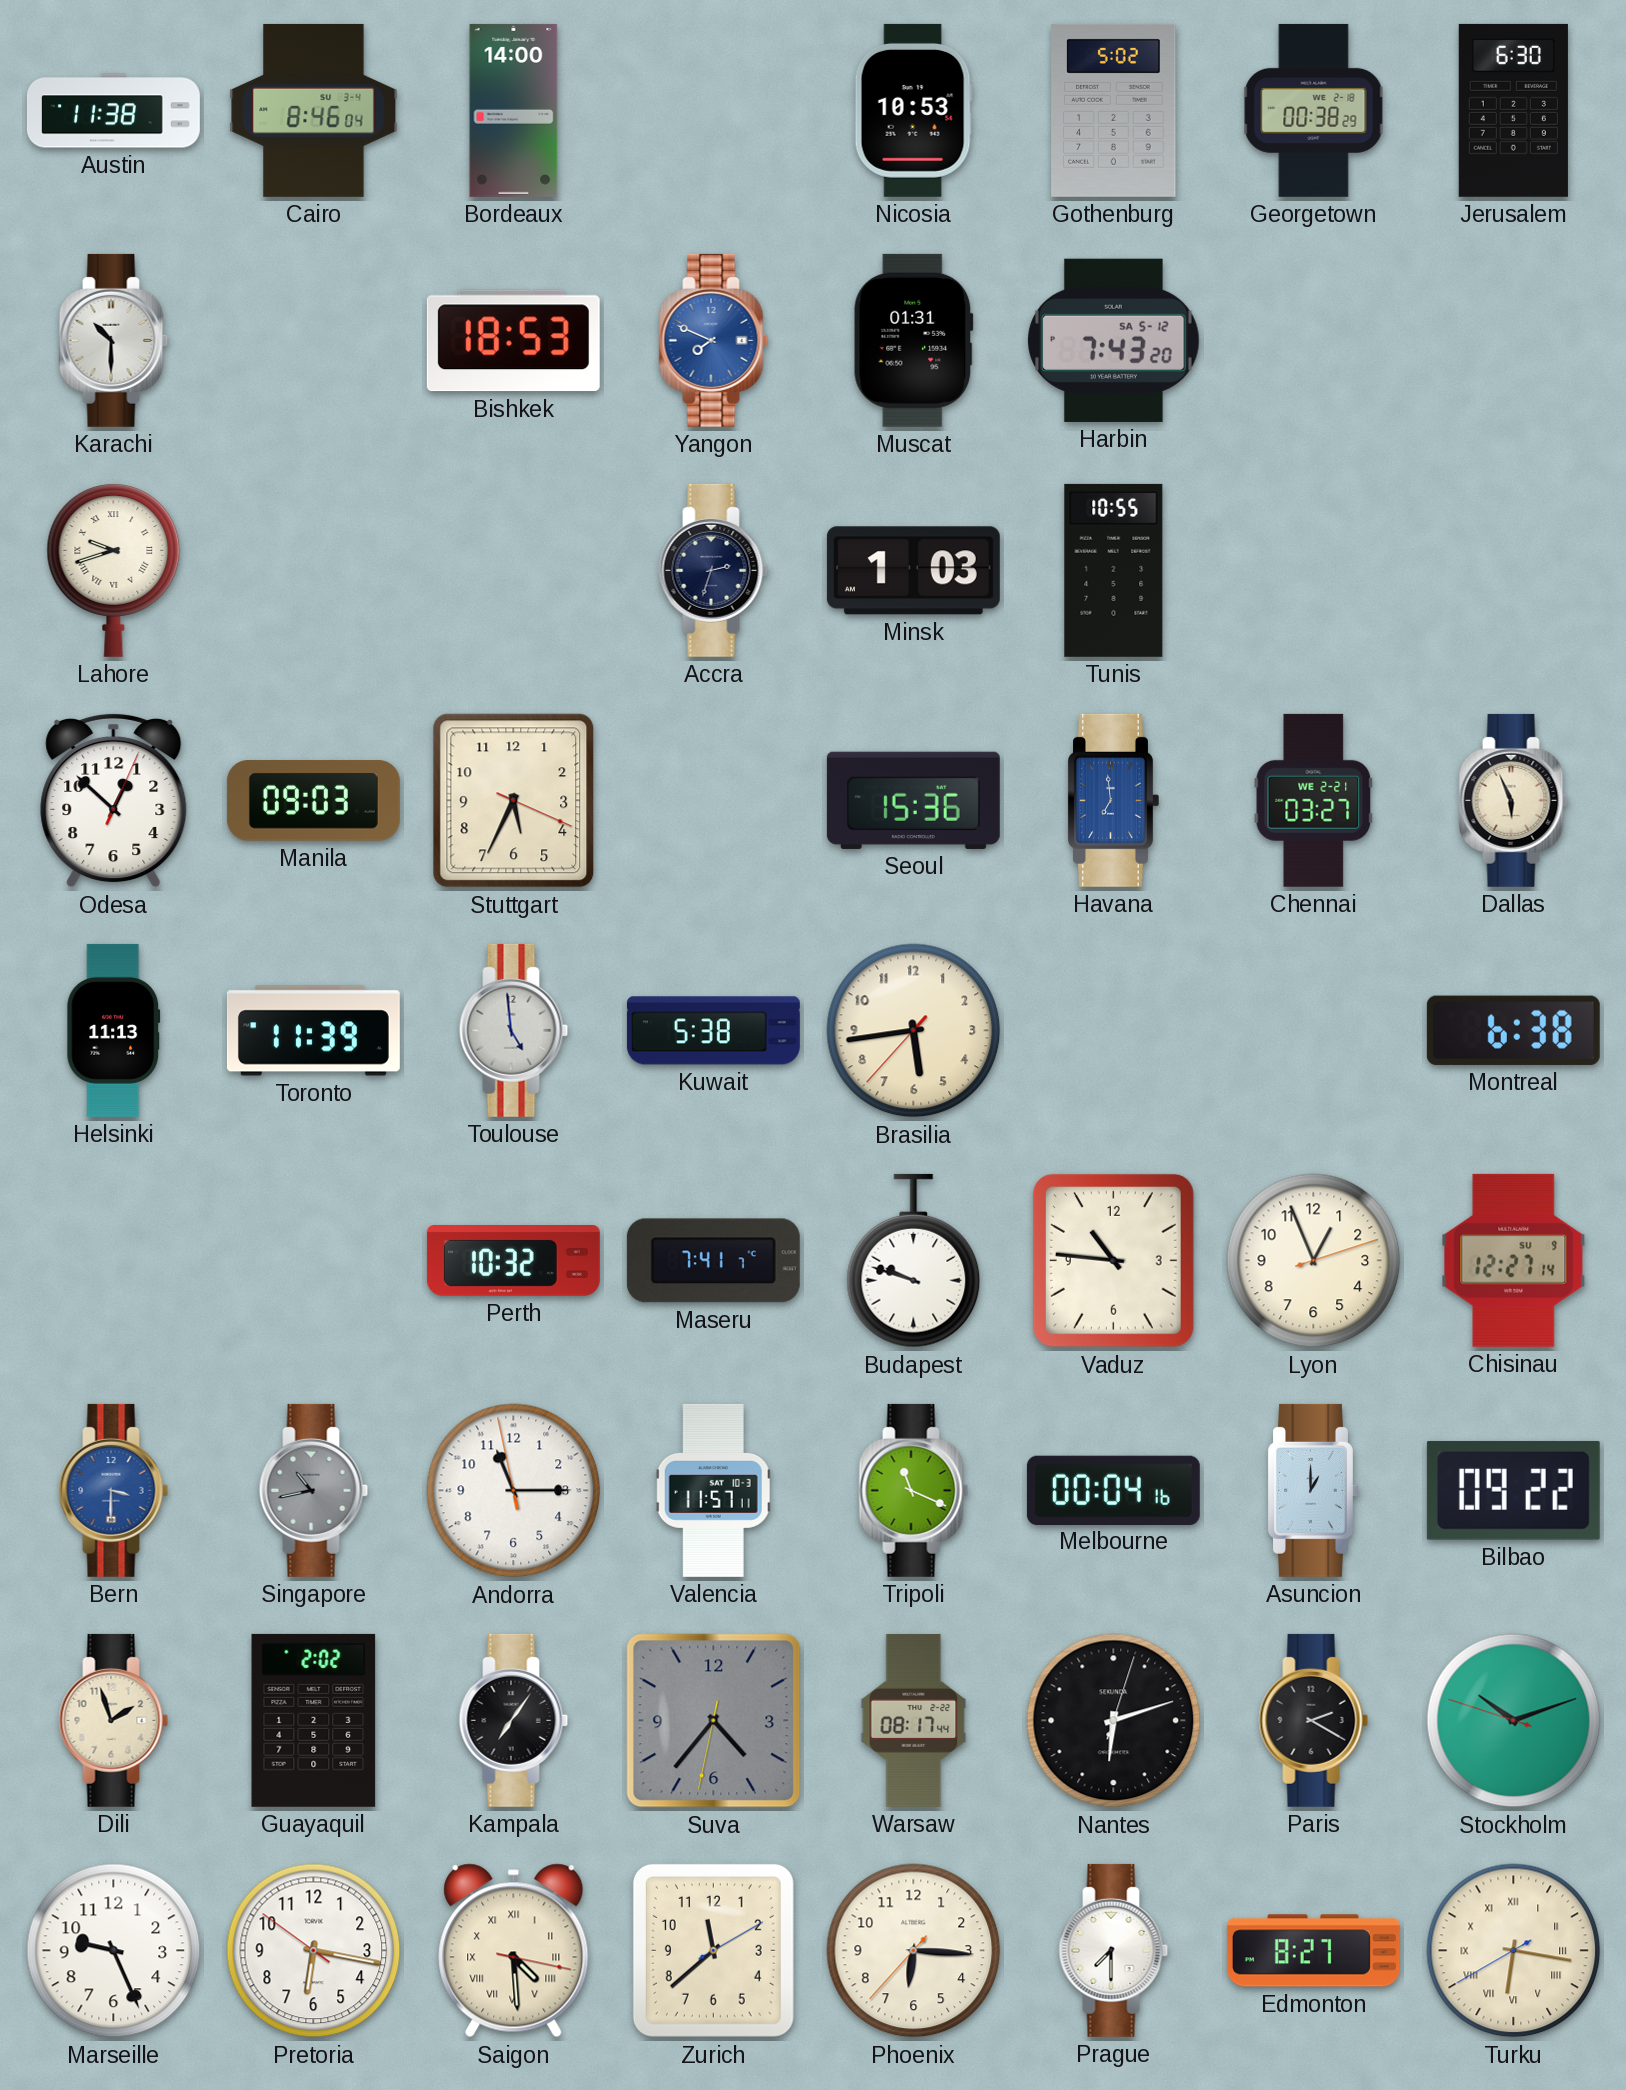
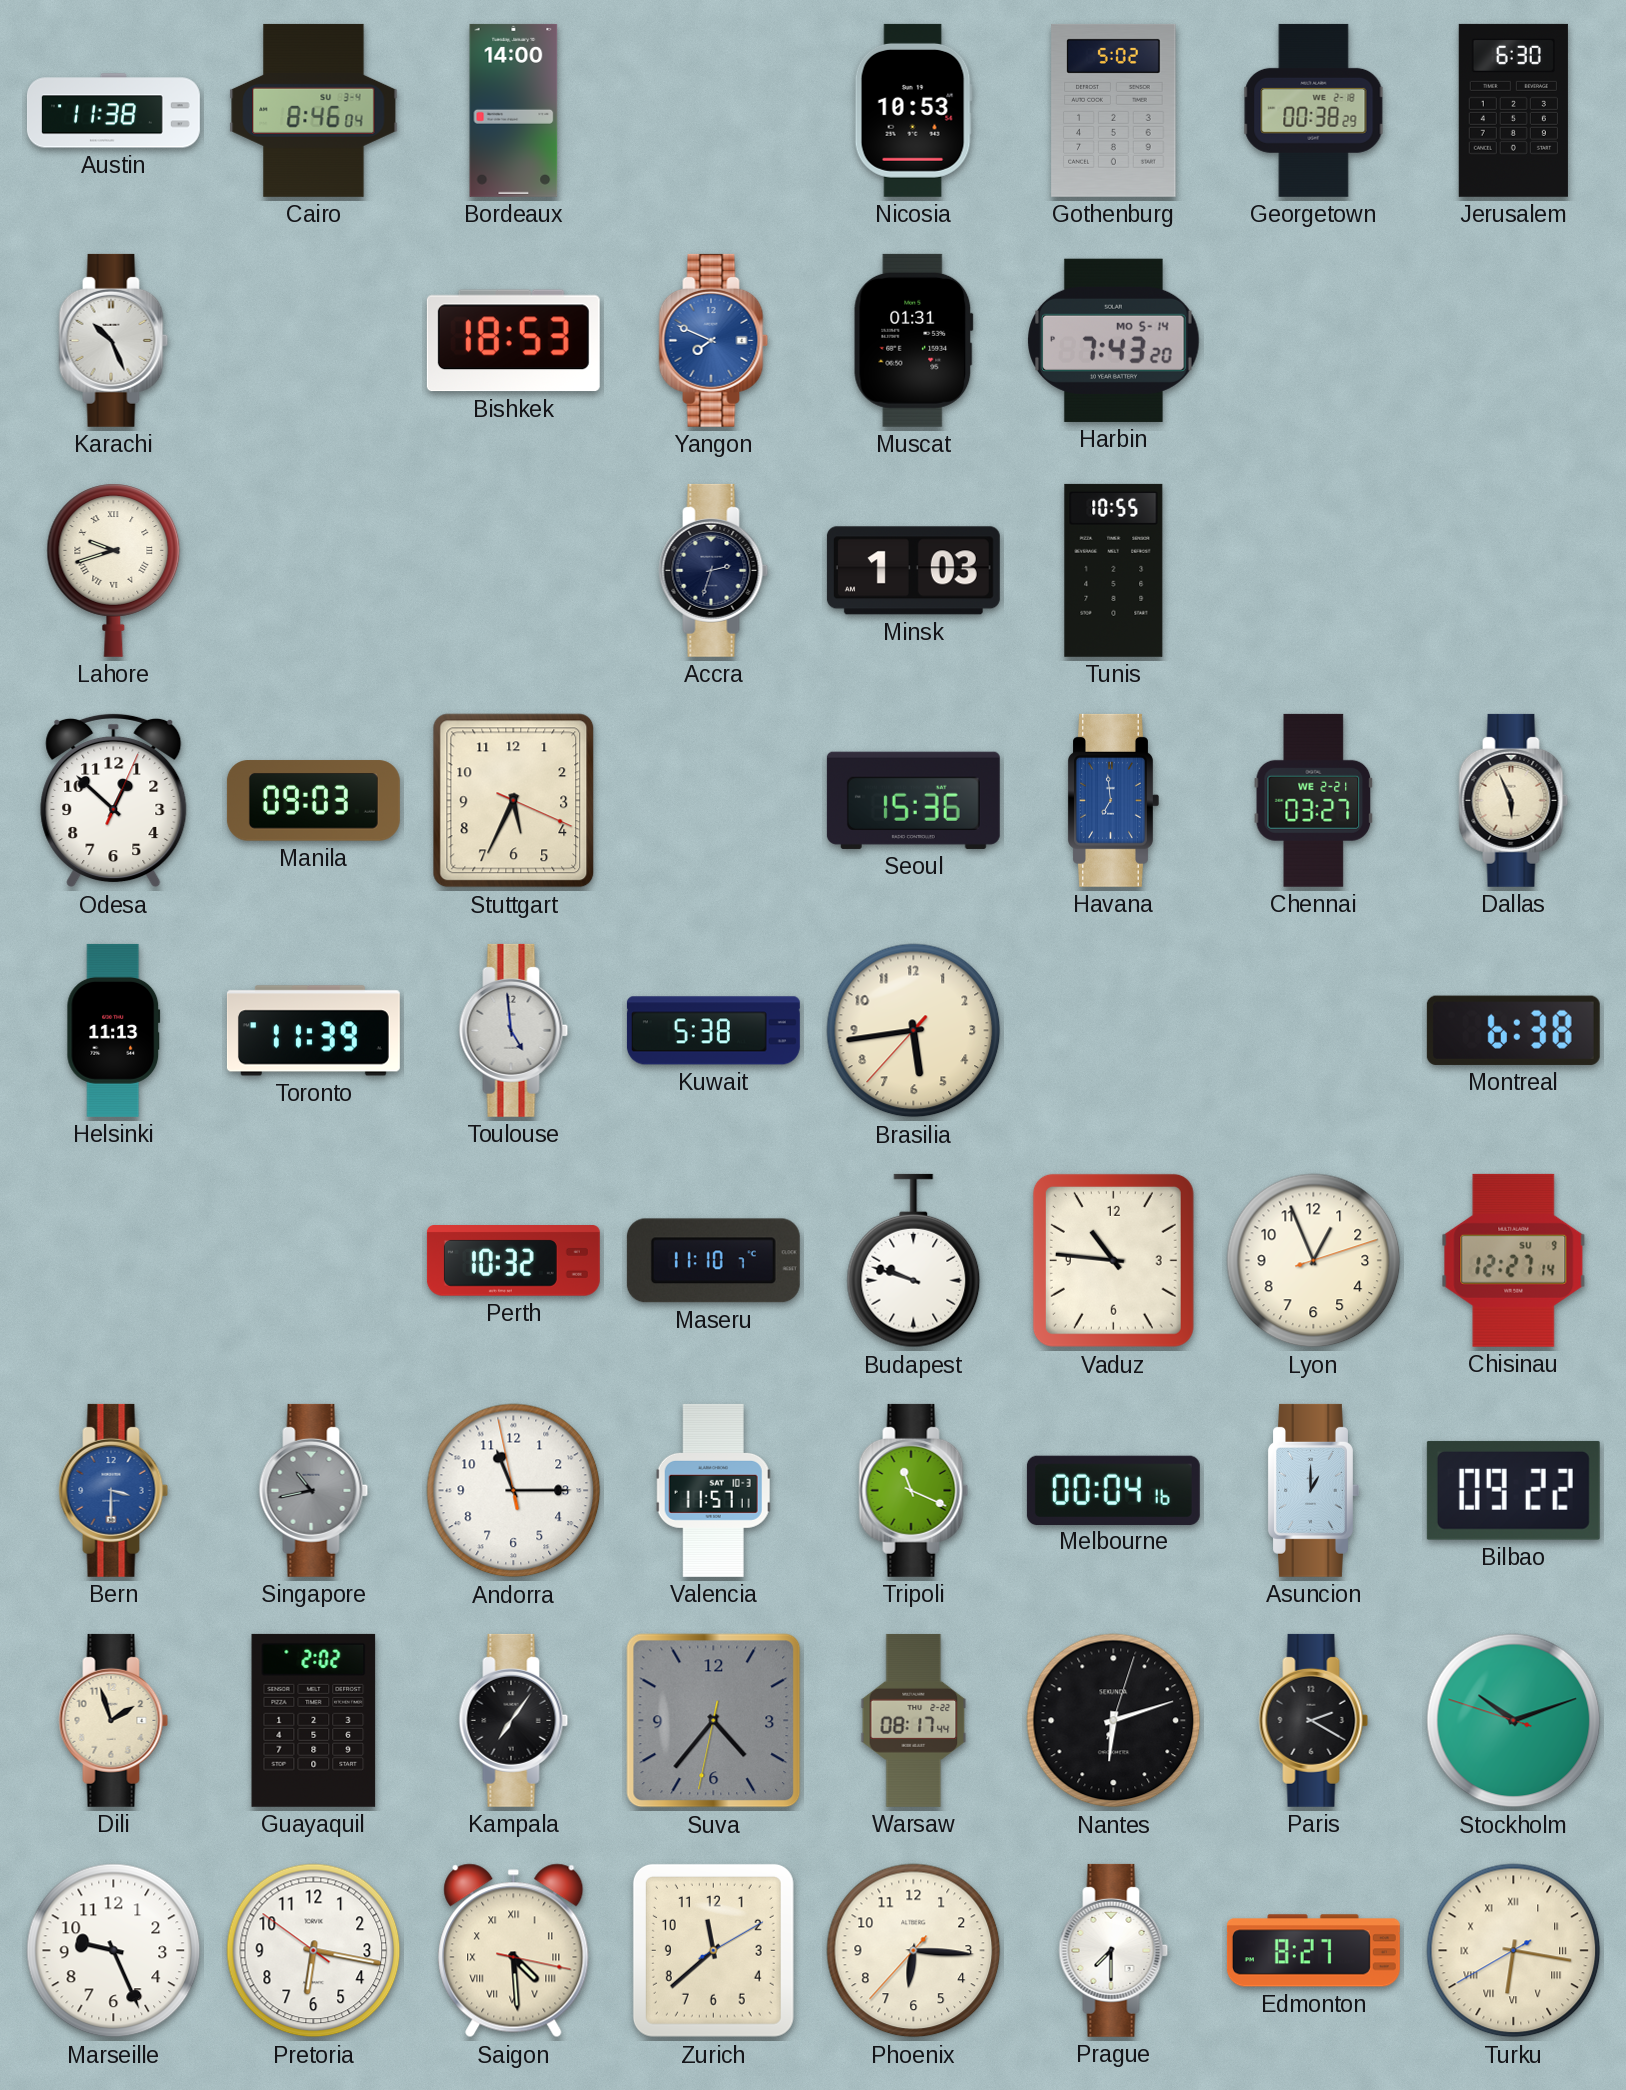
Karachi: 10:30 -> 10:26 (114, 340)
Harbin date: SA 5-12 -> MO 5-14 (1114, 340)
Maseru: 7:41 -> 11:10 (713, 1261)
